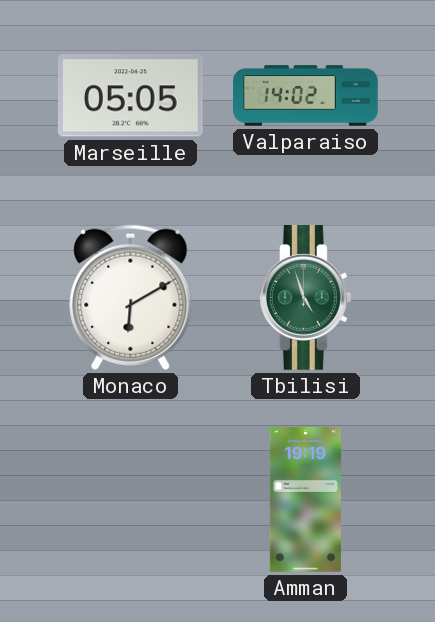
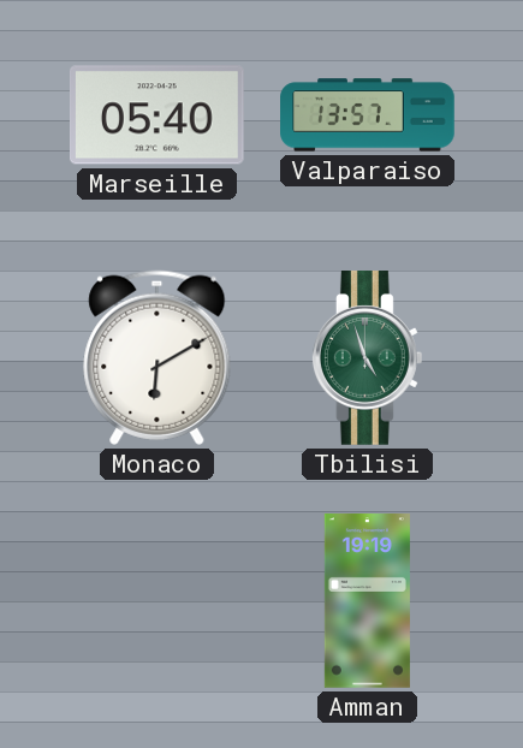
Marseille: 05:05 -> 05:40 (156, 115)
Valparaiso: 14:02 -> 13:57 (368, 115)
